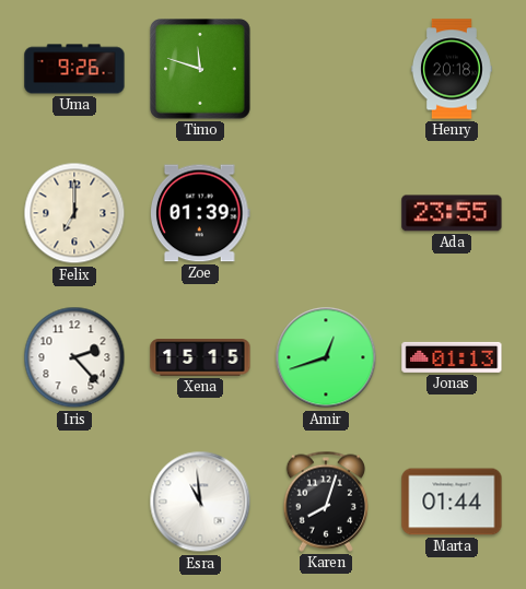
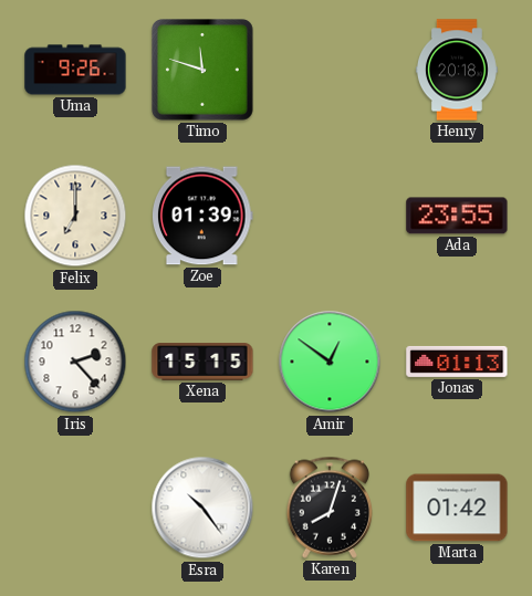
Amir: 12:42 -> 12:51 (330, 362)
Esra: 10:59 -> 10:24 (202, 508)
Marta: 01:44 -> 01:42 (457, 508)
